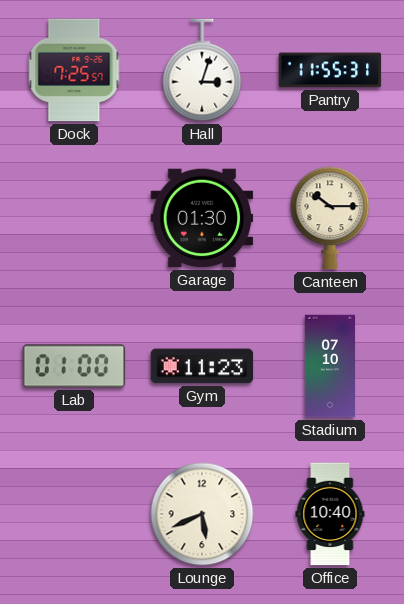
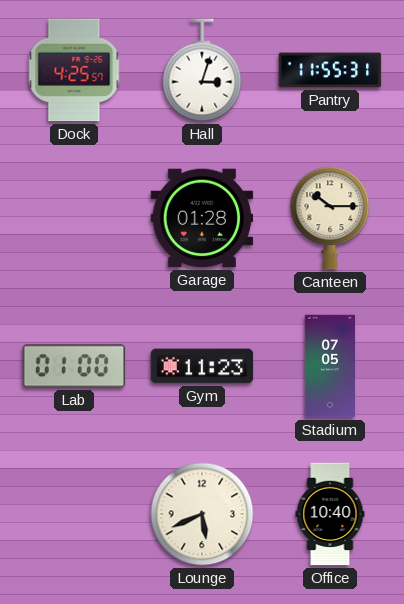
Dock: 7:25 -> 4:25 (74, 70)
Garage: 01:30 -> 01:28 (202, 218)
Stadium: 07:10 -> 07:05 (329, 366)
